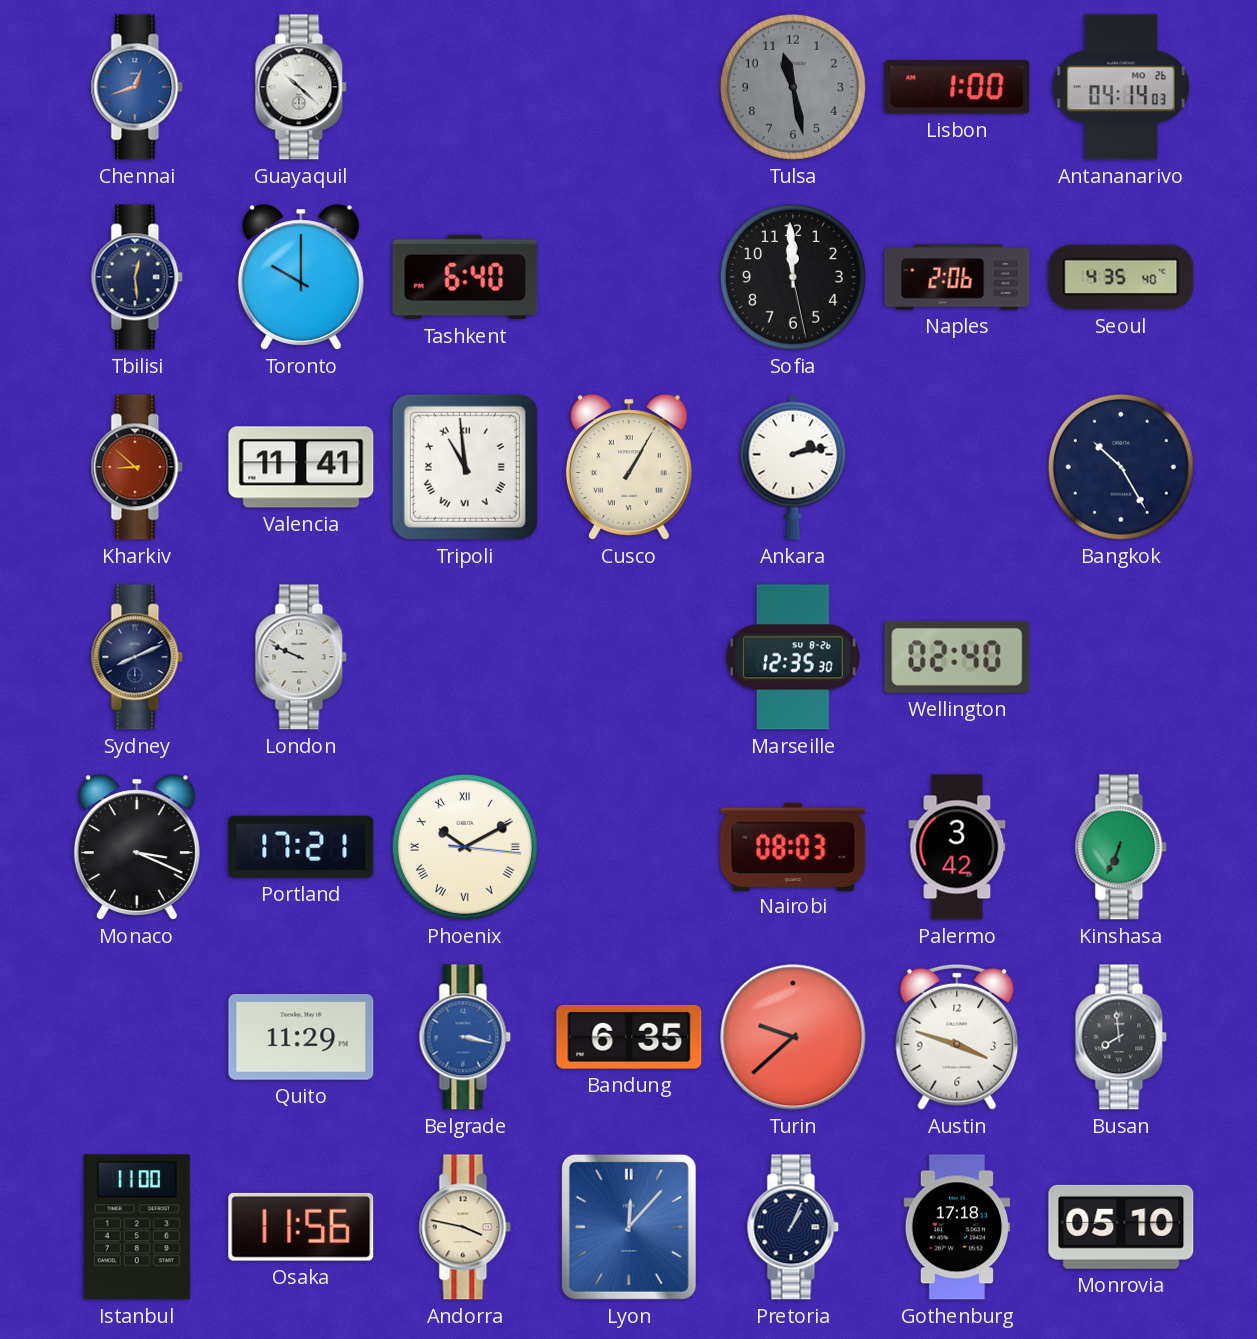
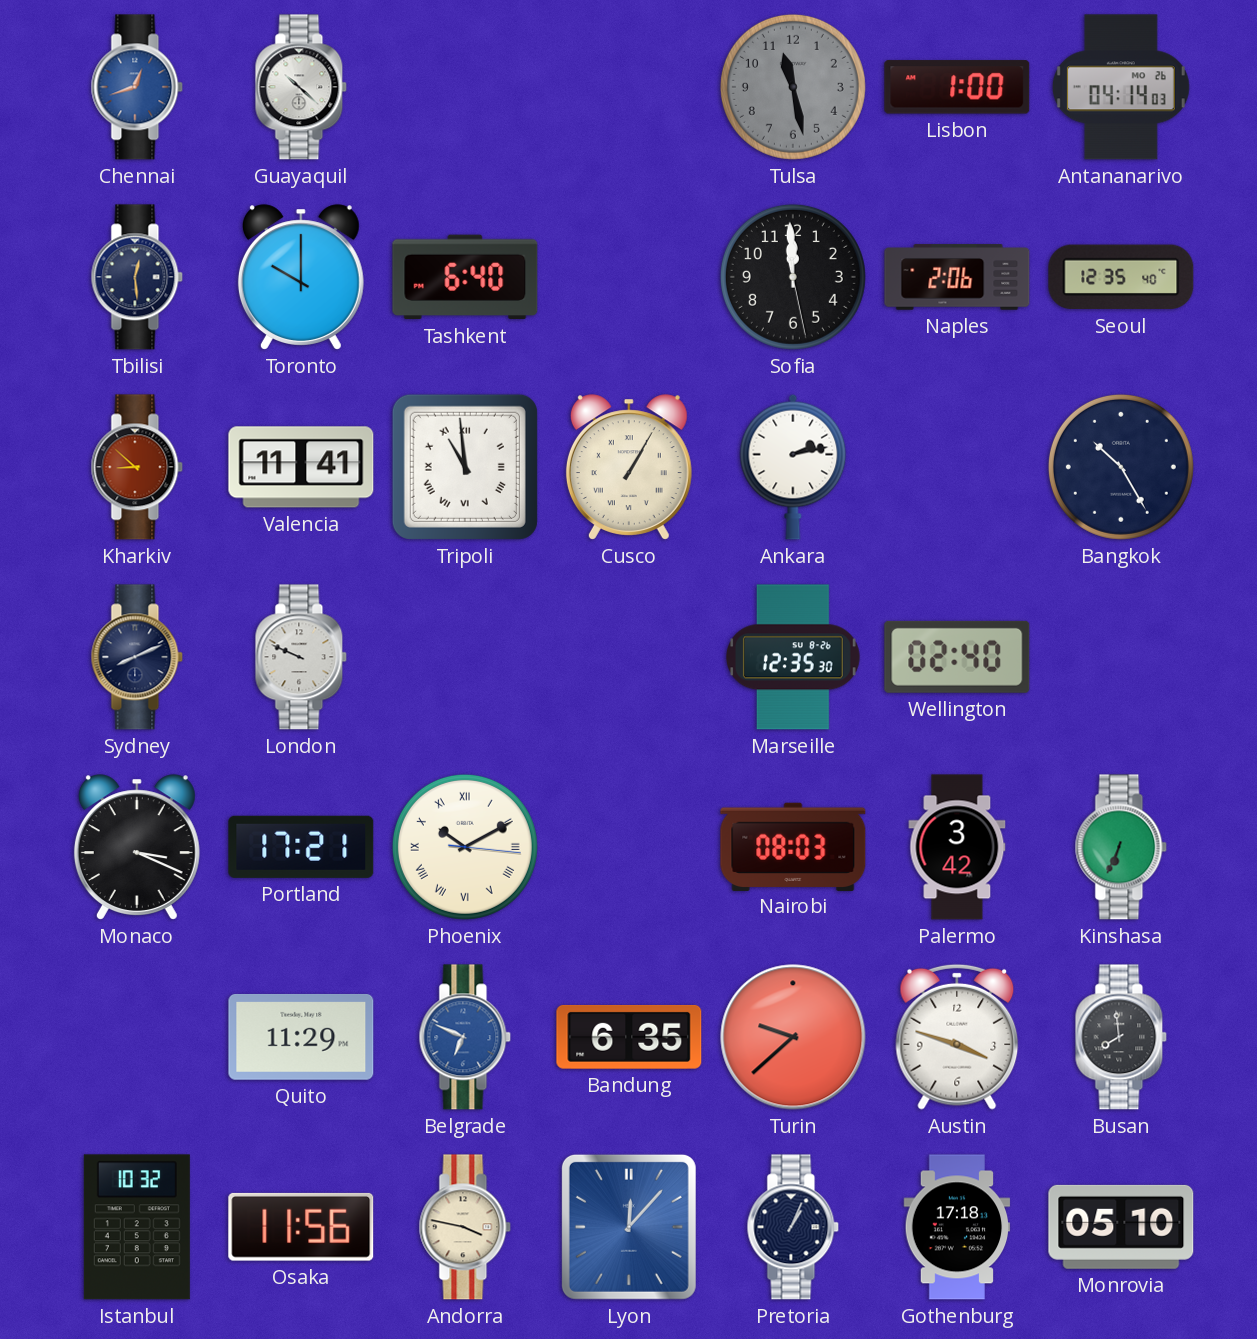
Seoul: 4:35 -> 12:35 (1121, 277)
Belgrade: 3:17 -> 6:49 (465, 1037)
Istanbul: 11:00 -> 10:32 (137, 1227)
